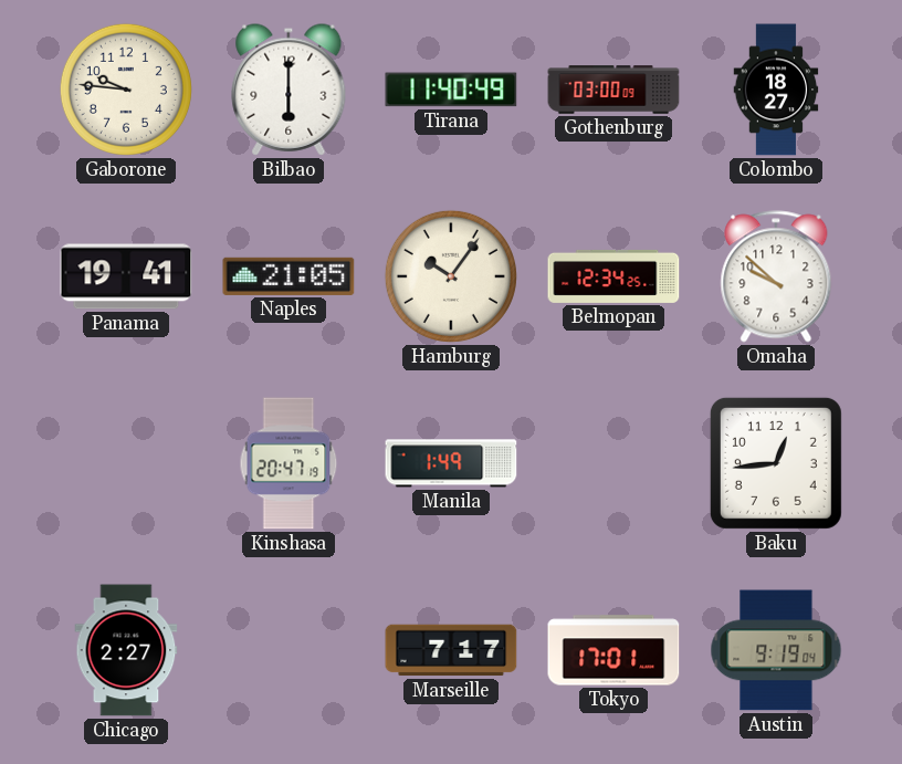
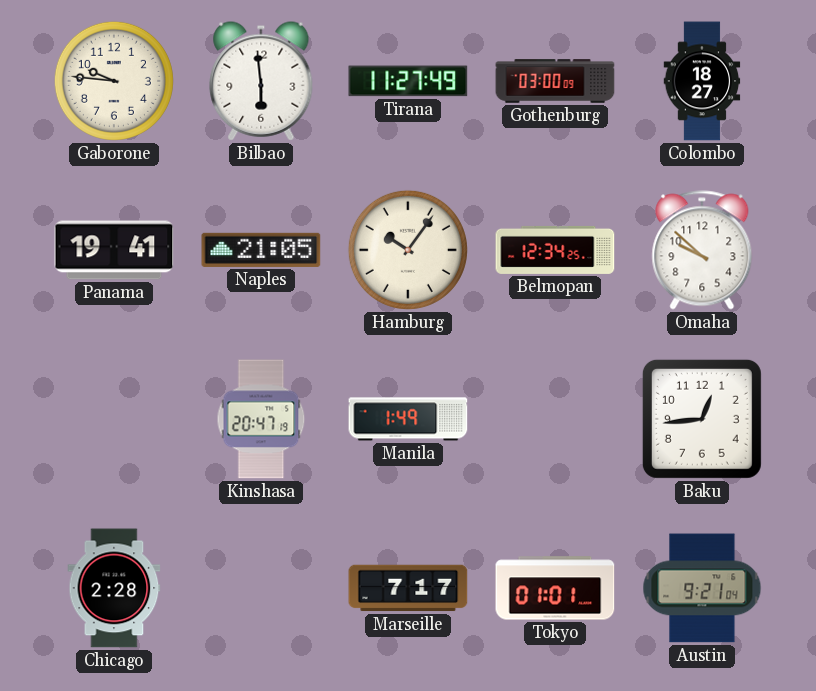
Bilbao: 6:00 -> 5:59 (261, 81)
Tirana: 11:40 -> 11:27 (408, 81)
Chicago: 2:27 -> 2:28 (114, 588)
Tokyo: 17:01 -> 01:01 (555, 588)
Austin: 9:19 -> 9:21 (702, 588)
